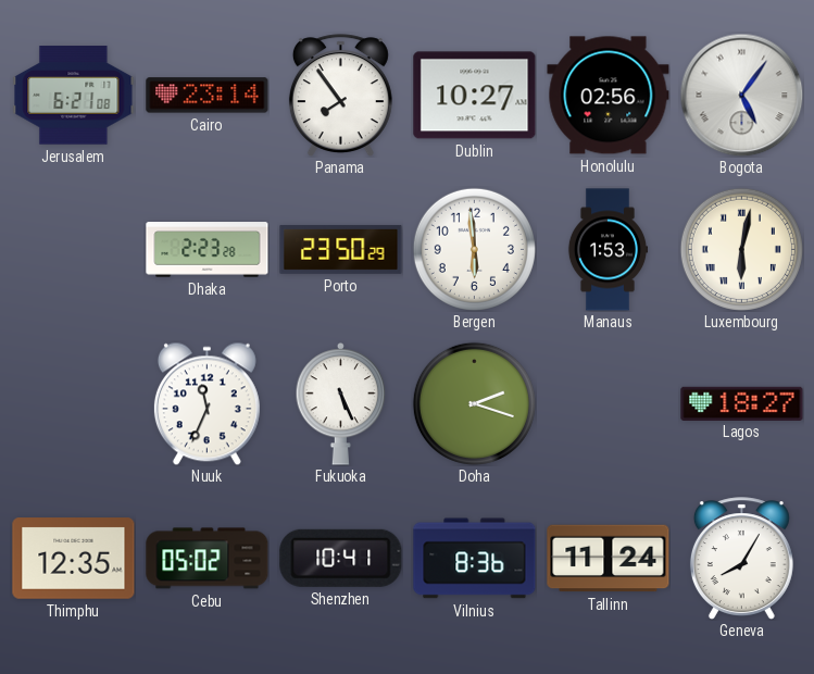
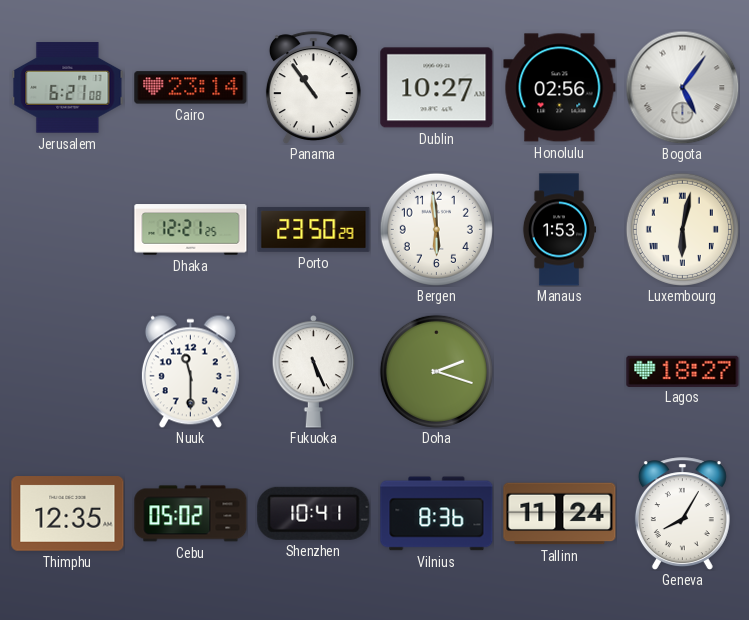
Panama: 7:54 -> 10:54 (313, 87)
Dhaka: 2:23 -> 12:21 (191, 230)
Nuuk: 11:34 -> 11:30 (190, 371)
